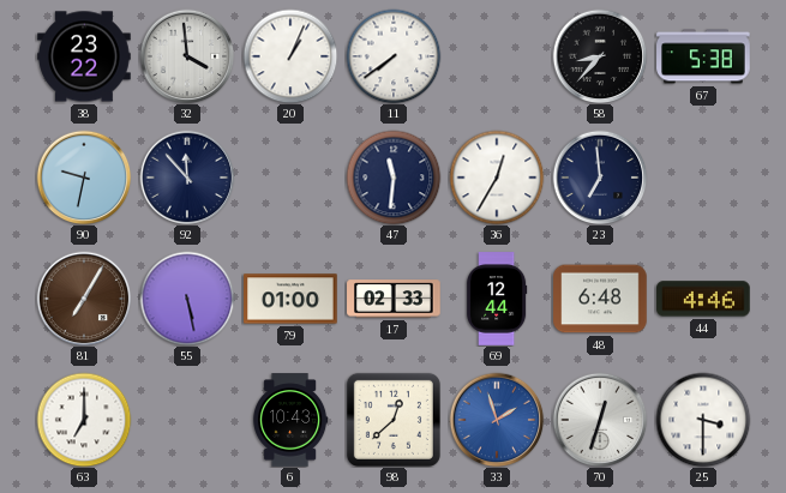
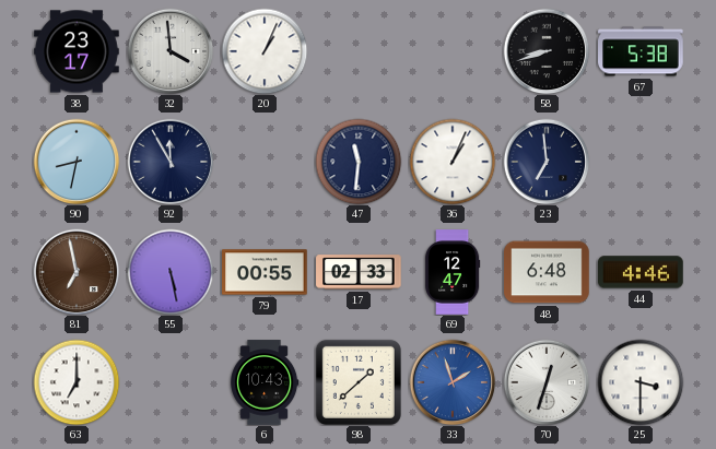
38: 23:22 -> 23:17 (77, 51)
11: 7:39 -> none (394, 56)
58: 8:37 -> 8:42 (547, 51)
90: 9:32 -> 8:32 (77, 162)
92: 11:53 -> 11:55 (171, 162)
36: 12:35 -> 1:04 (453, 162)
81: 7:05 -> 6:58 (77, 272)
79: 01:00 -> 00:55 (265, 272)
69: 12:44 -> 12:47 (453, 272)
98: 12:38 -> 1:38 (359, 382)
